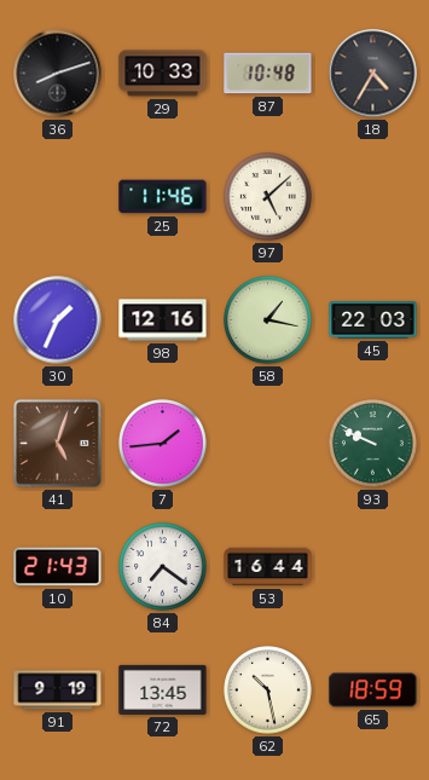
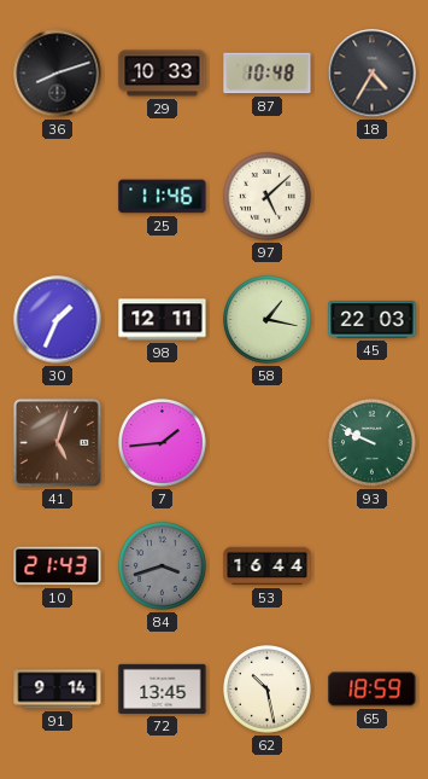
98: 12:16 -> 12:11 (163, 320)
84: 7:21 -> 3:42 (163, 566)
84 dial: white -> grey (163, 566)
91: 9:19 -> 9:14 (58, 690)
